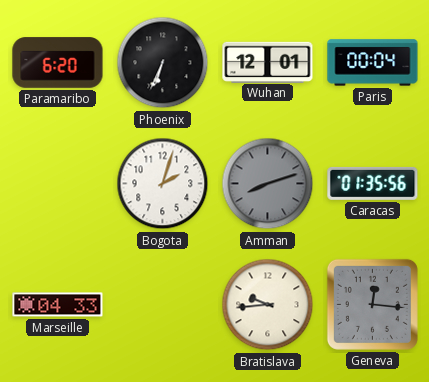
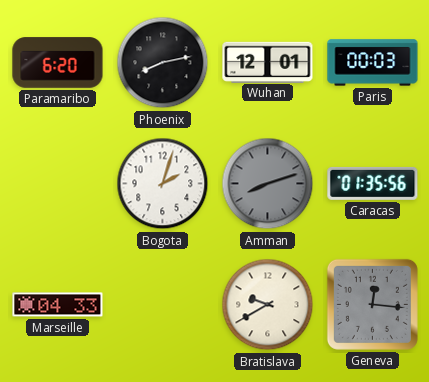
Phoenix: 6:34 -> 8:13 (163, 63)
Paris: 00:04 -> 00:03 (373, 63)
Bratislava: 9:44 -> 9:40 (268, 305)
